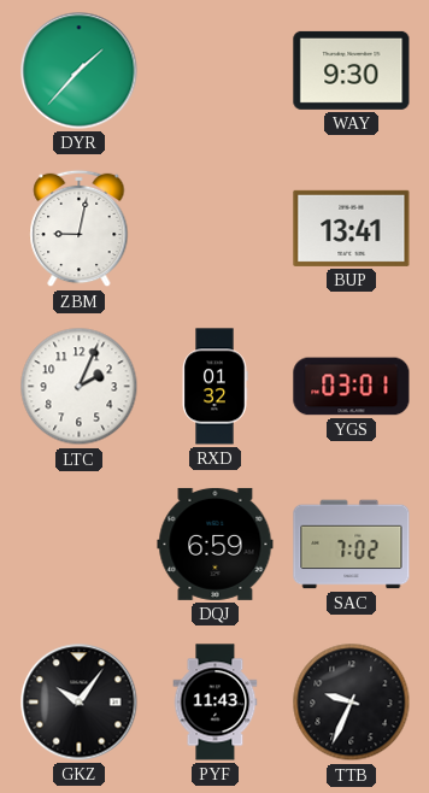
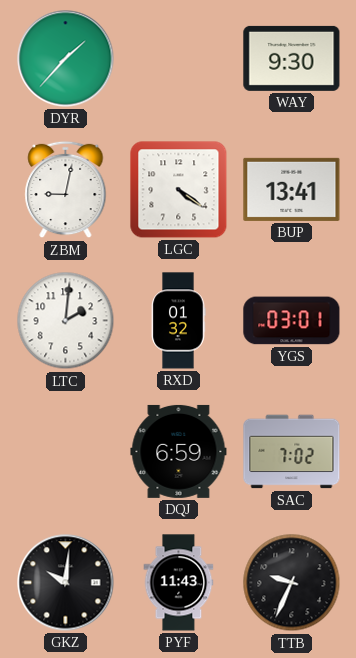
LGC: none -> 4:21 (179, 190)
LTC: 2:04 -> 2:01 (66, 321)
GKZ: 10:06 -> 10:01 (66, 583)
